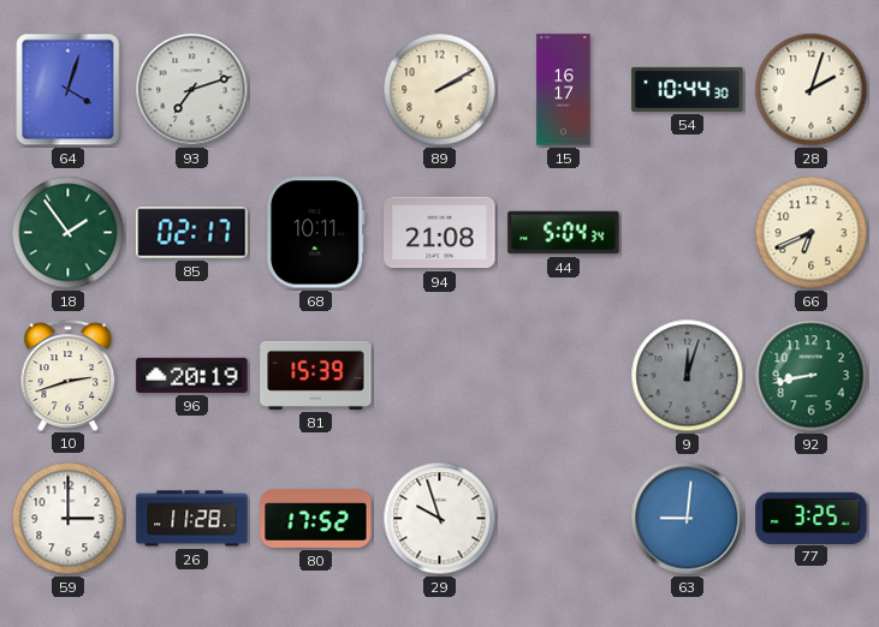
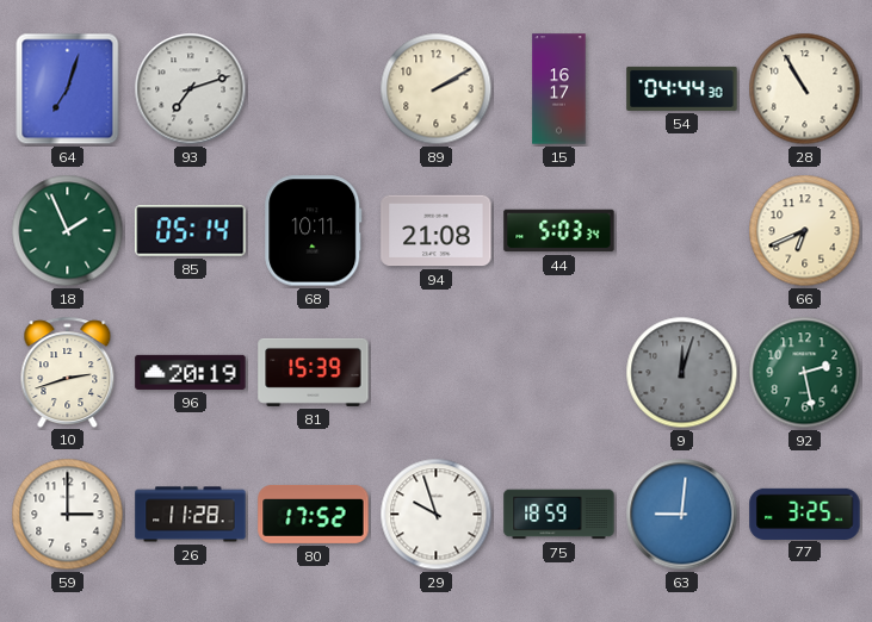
64: 4:03 -> 7:03 (68, 89)
54: 10:44 -> 04:44 (682, 88)
28: 2:03 -> 10:55 (805, 89)
18: 1:54 -> 1:56 (68, 231)
85: 02:17 -> 05:14 (191, 231)
44: 5:04 -> 5:03 (559, 231)
92: 8:43 -> 2:28 (805, 373)
75: none -> 18:59 (559, 515)
